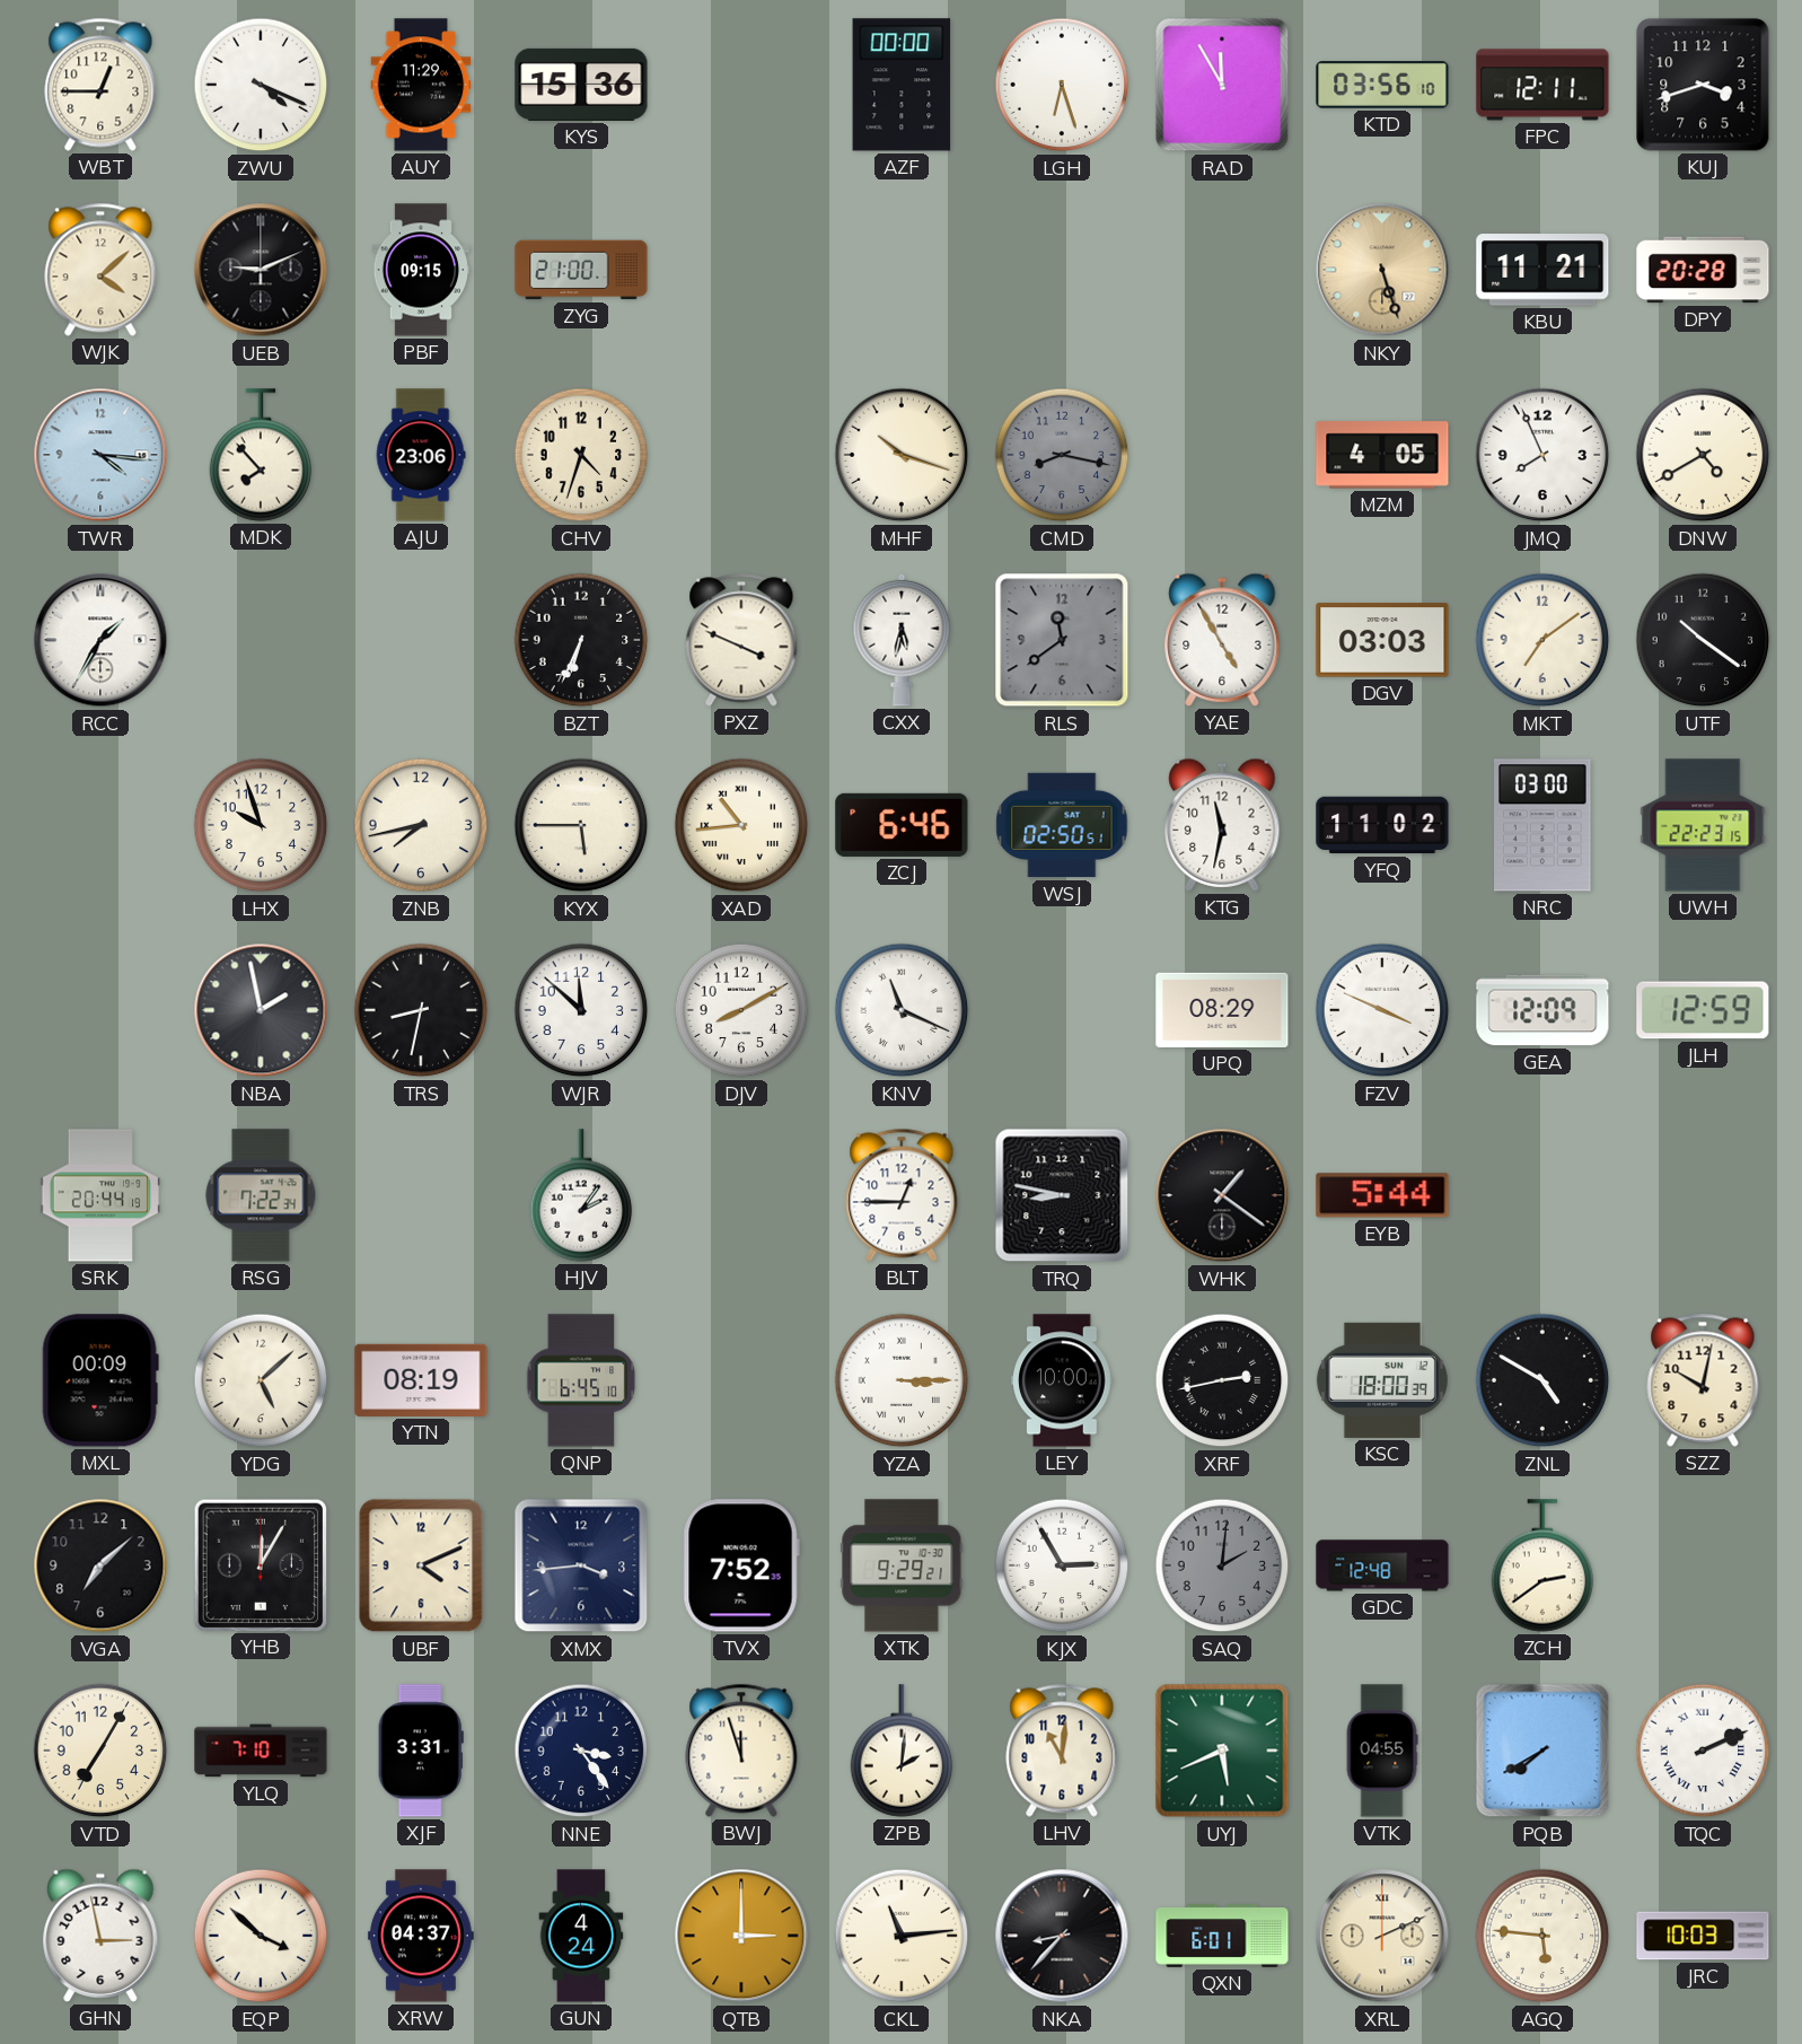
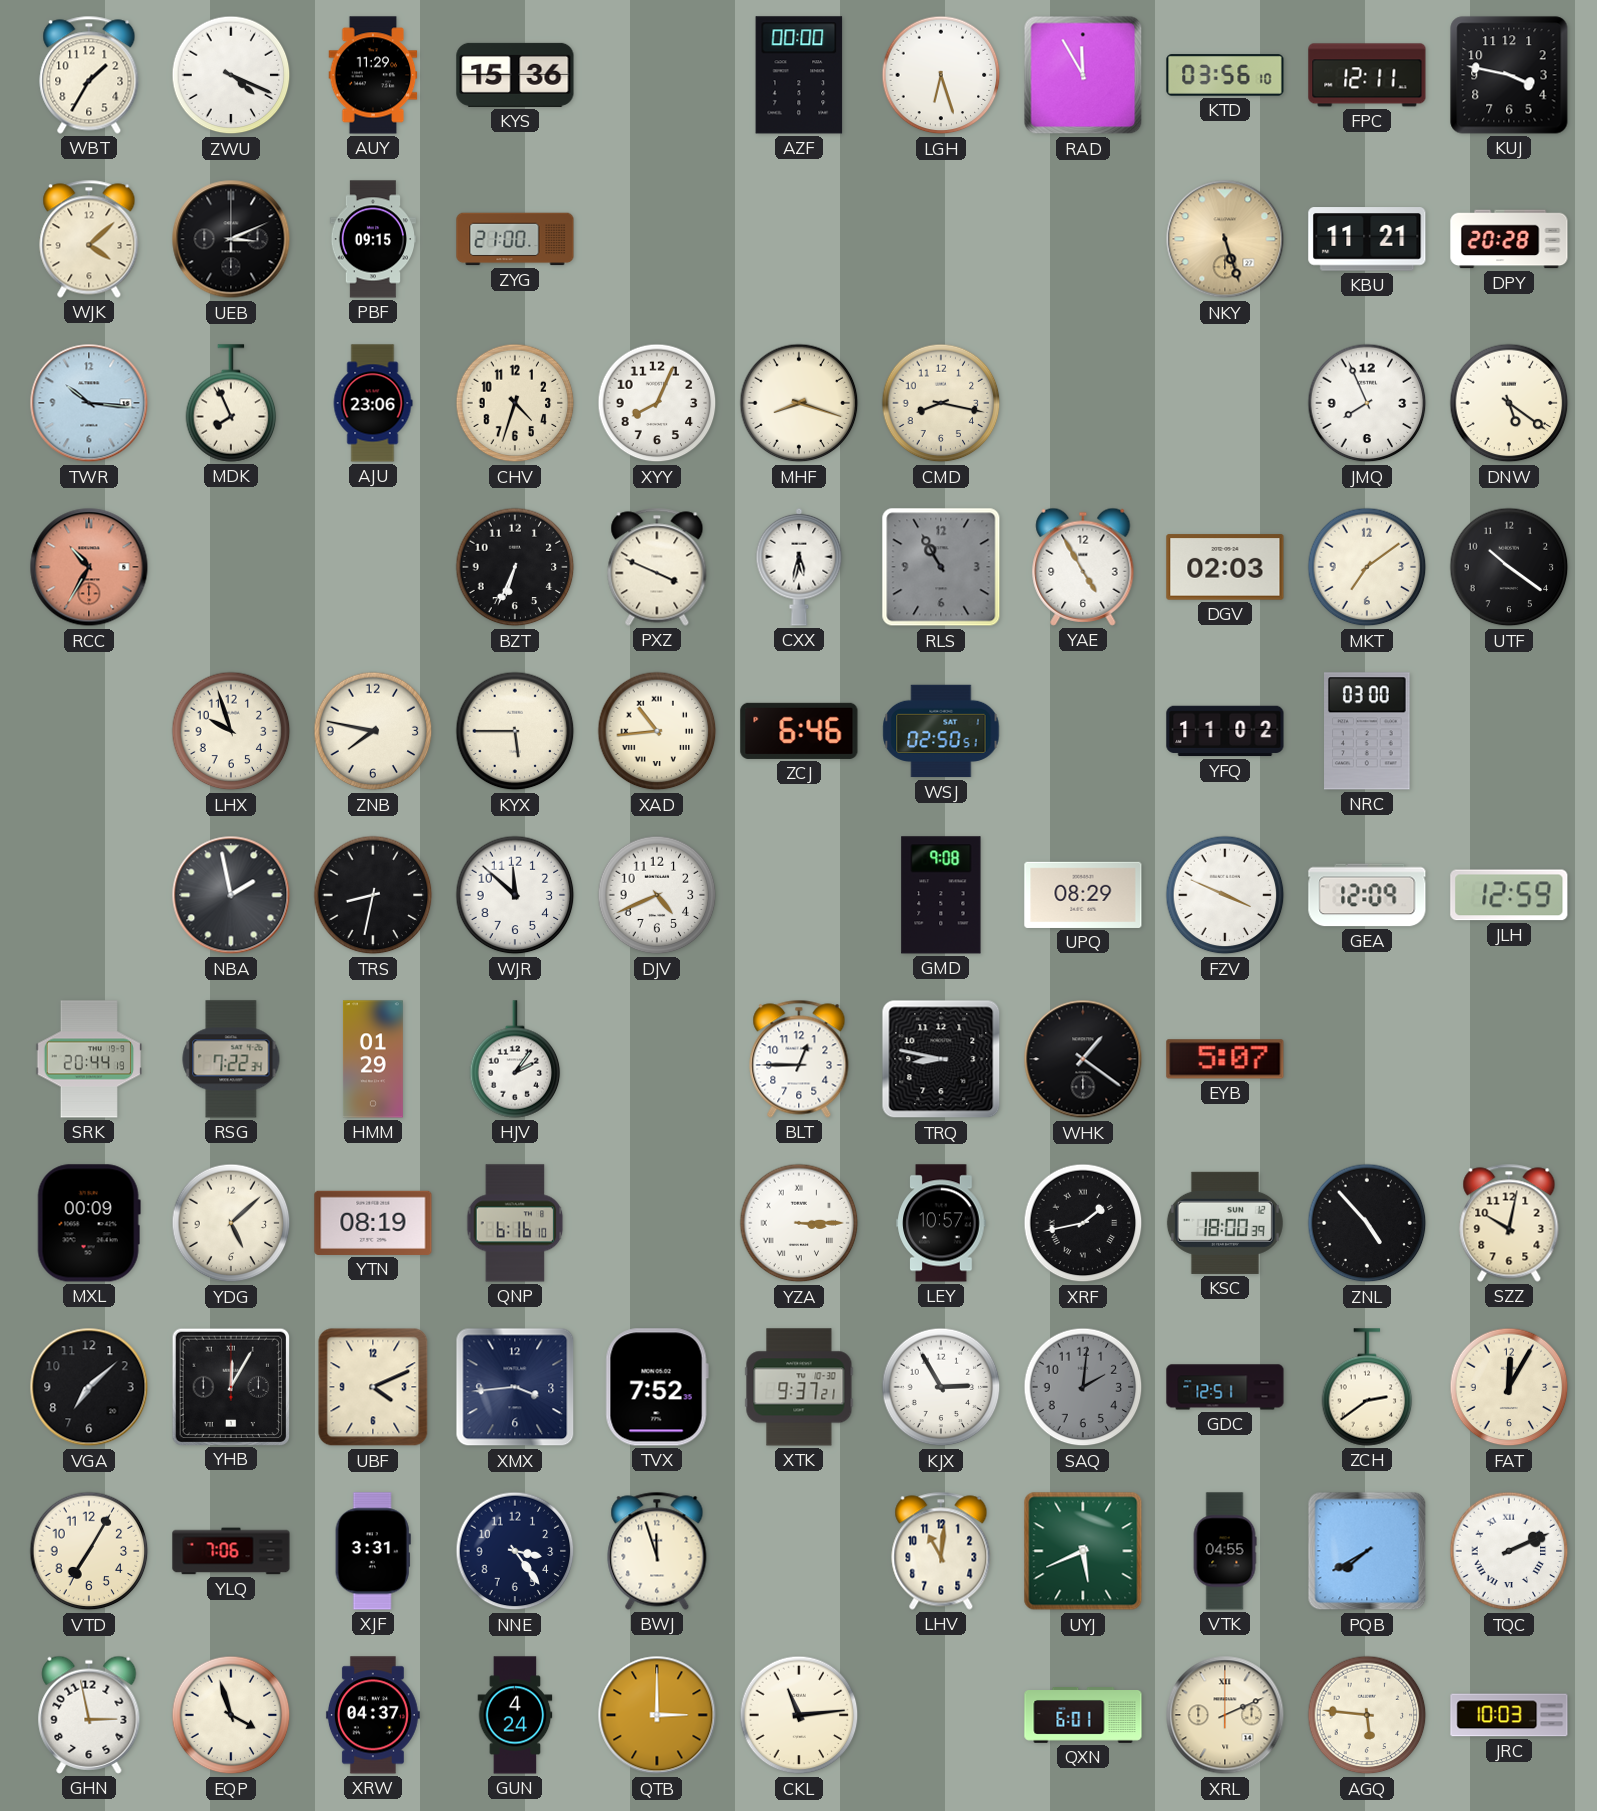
WBT: 12:45 -> 1:35 (89, 75)
KUJ: 3:42 -> 3:47 (1509, 75)
UEB: 9:11 -> 3:11 (231, 239)
TWR: 4:16 -> 10:16 (89, 403)
MDK: 7:53 -> 7:56 (231, 403)
XYY: none -> 8:04 (657, 403)
MHF: 10:18 -> 8:18 (799, 403)
CMD dial: grey -> cream (941, 403)
MZM: 4:05 -> none (1382, 455)
DNW: 4:40 -> 5:21 (1509, 403)
RCC: 1:35 -> 10:35 (89, 567)
RCC dial: white -> salmon (89, 567)
RLS: 11:39 -> 10:55 (941, 567)
DGV: 03:03 -> 02:03 (1225, 567)
ZNB: 7:43 -> 7:47 (373, 731)
KTG: 11:32 -> none (1222, 825)
UWH: 22:23 -> none (1703, 825)
DJV: 8:10 -> 4:41 (657, 895)
KNV: 11:19 -> none (902, 1010)
GMD: none -> 9:08 (941, 895)
HMM: none -> 01:29 (373, 1059)
EYB: 5:44 -> 5:07 (1225, 1059)
QNP: 6:45 -> 6:16 (515, 1223)
LEY: 10:00 -> 10:57 (941, 1223)
XRF: 2:43 -> 1:43 (1083, 1223)
ZNL: 4:50 -> 4:53 (1367, 1223)
XTK: 9:29 -> 9:37 (799, 1387)
GDC: 12:48 -> 12:51 (1225, 1387)
FAT: none -> 12:05 (1509, 1387)
YLQ: 7:10 -> 7:06 (231, 1551)
ZPB: 2:01 -> none (902, 1751)
EQP: 3:52 -> 3:57 (231, 1715)
NKA: 8:37 -> none (1062, 1936)
